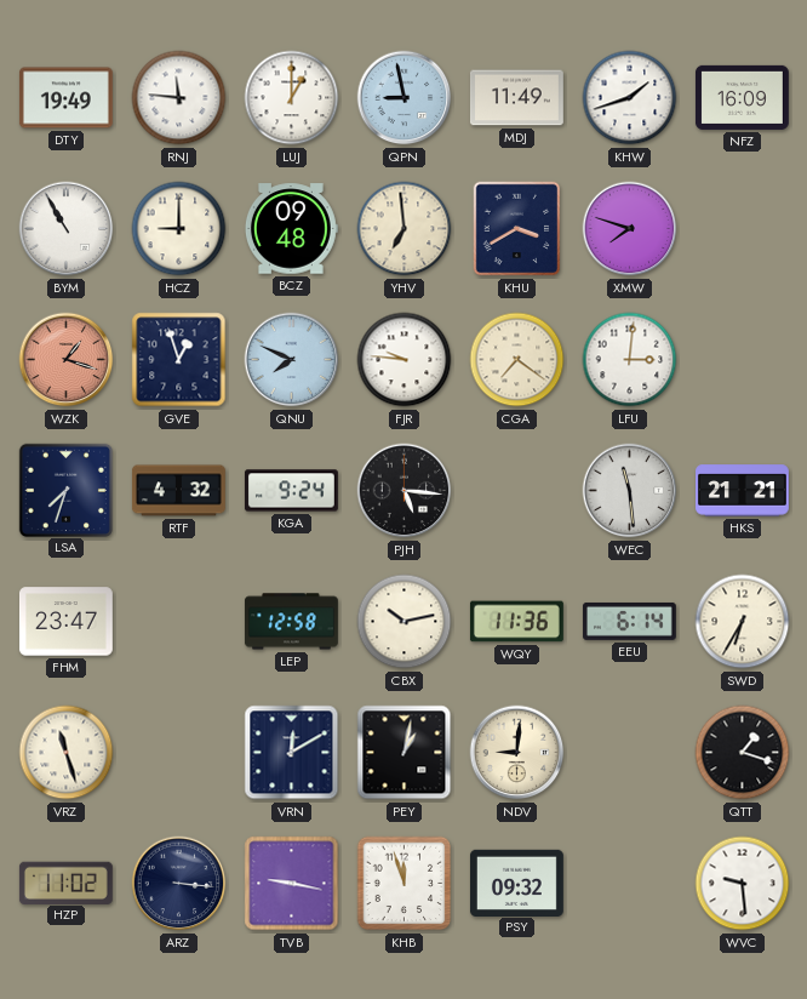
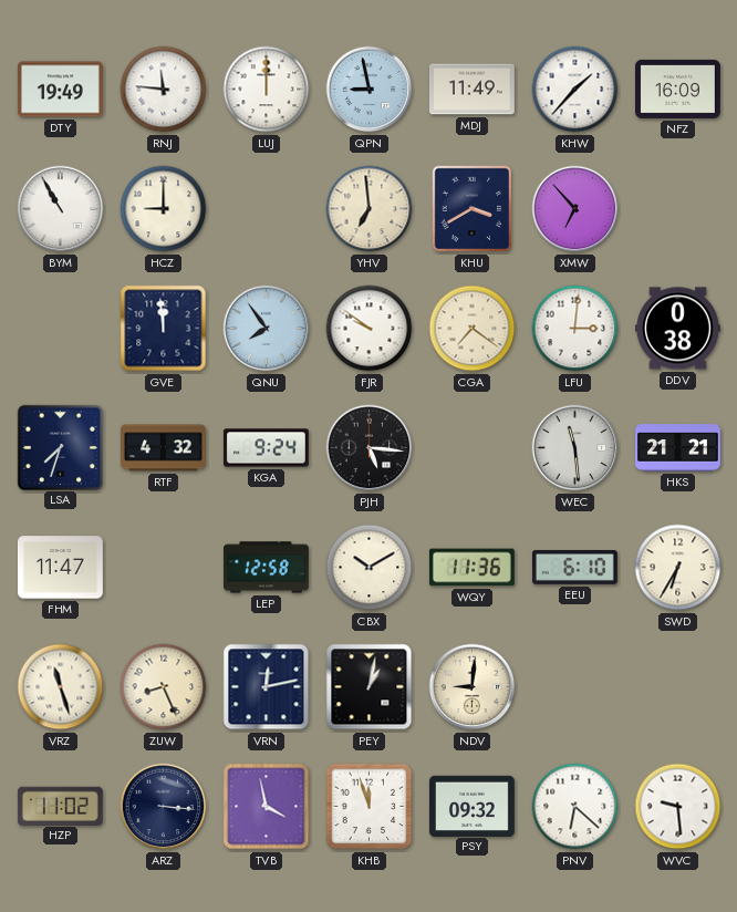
LUJ: 1:00 -> 12:00 (267, 90)
KHW: 1:42 -> 1:37 (575, 90)
BCZ: 09:48 -> none (291, 229)
XMW: 7:48 -> 6:53 (575, 209)
WZK: 1:18 -> none (67, 360)
GVE: 12:57 -> 11:59 (164, 329)
QNU: 7:49 -> 7:54 (267, 329)
FJR: 9:46 -> 9:51 (370, 329)
DDV: none -> 0:38 (677, 329)
FHM: 23:47 -> 11:47 (60, 568)
CBX: 10:13 -> 10:10 (370, 568)
EEU: 6:14 -> 6:10 (574, 567)
ZUW: none -> 8:26 (164, 687)
VRN: 12:10 -> 12:13 (267, 687)
QTT: 1:18 -> none (743, 753)
TVB: 9:17 -> 3:58 (267, 807)
PNV: none -> 6:22 (575, 807)
